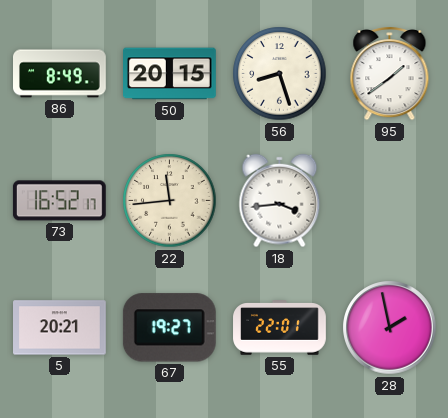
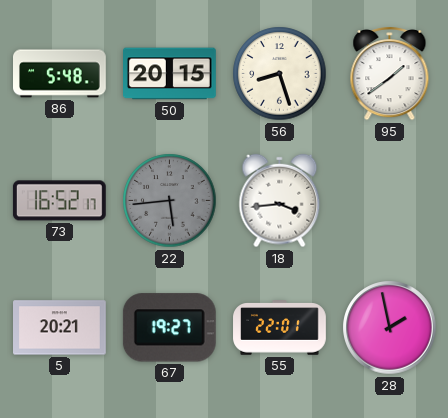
86: 8:49 -> 5:48 (60, 74)
22: 11:44 -> 5:44 (170, 201)
22 dial: cream -> grey (170, 201)
